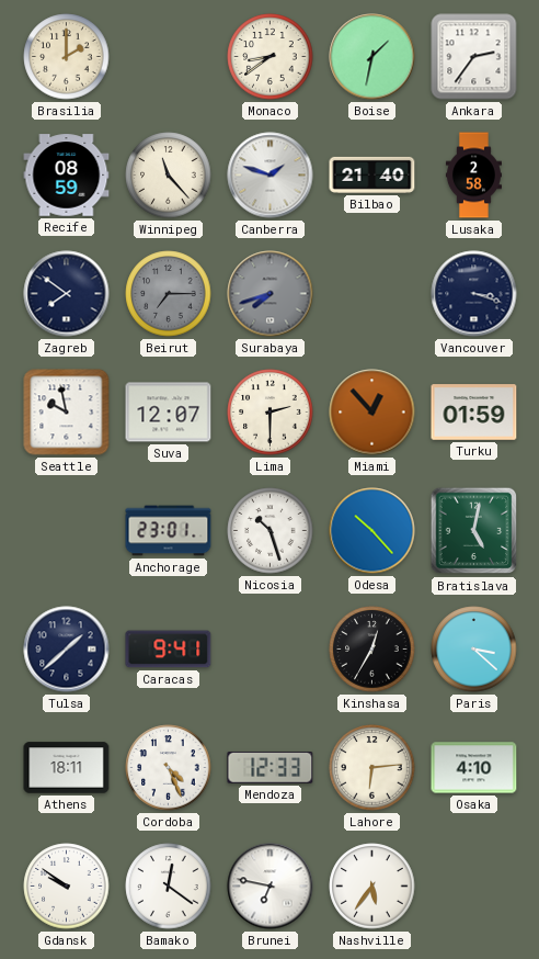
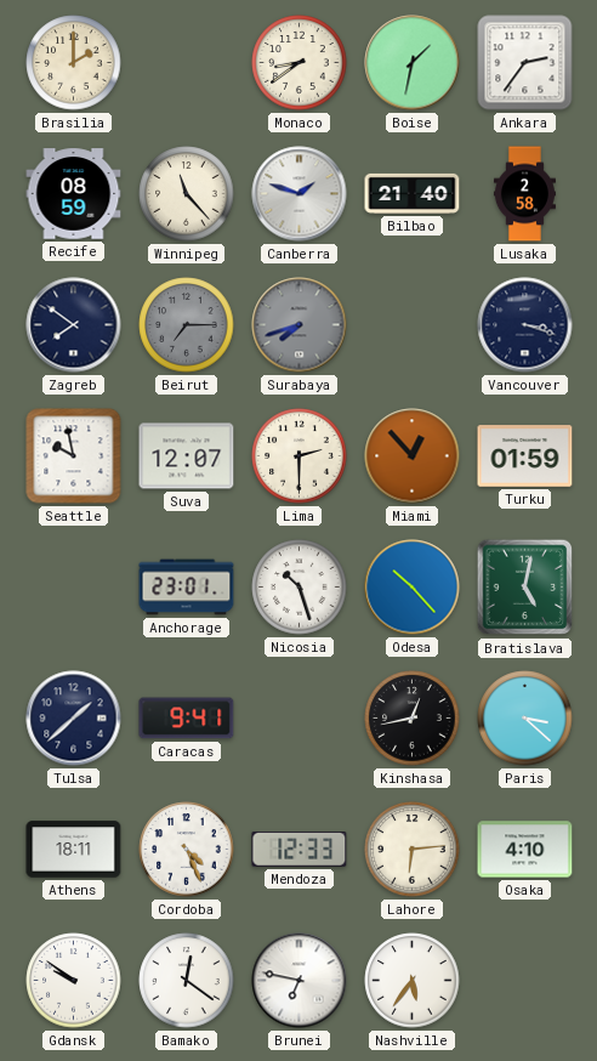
Kinshasa: 12:35 -> 12:43 (413, 719)
